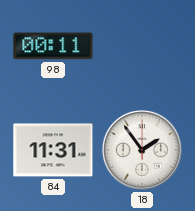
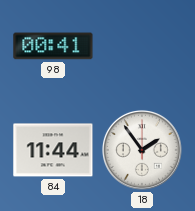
98: 00:11 -> 00:41 (53, 46)
84: 11:31 -> 11:44 (53, 150)
